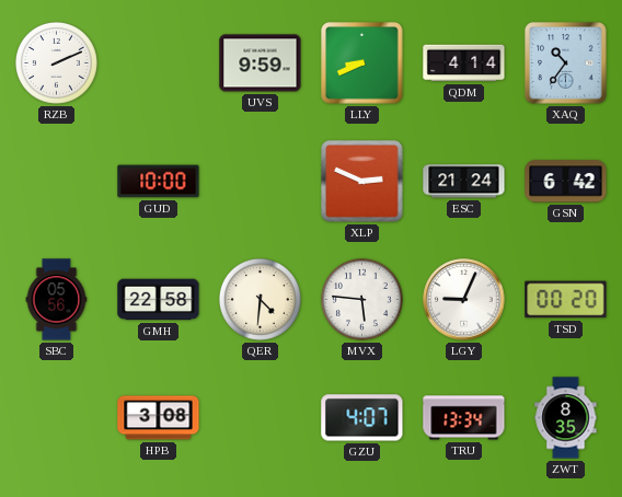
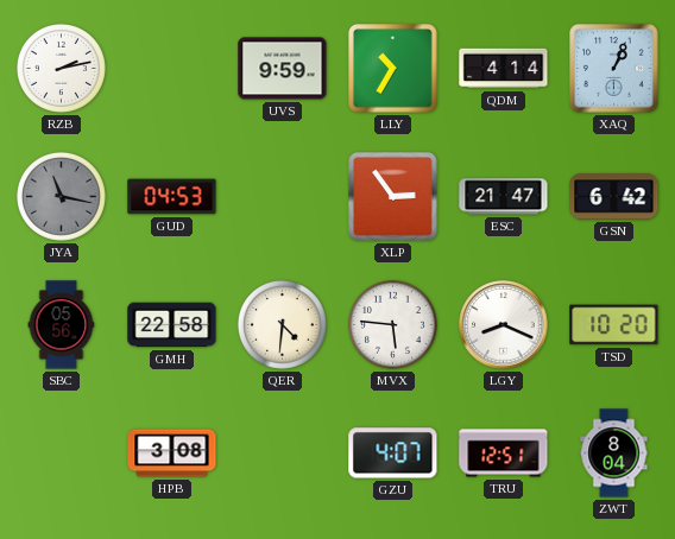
RZB: 2:11 -> 2:13 (61, 68)
LLY: 8:41 -> 10:35 (393, 69)
XAQ: 10:36 -> 1:04 (614, 69)
JYA: none -> 11:17 (61, 196)
GUD: 10:00 -> 04:53 (172, 197)
XLP: 2:49 -> 2:54 (393, 197)
ESC: 21:24 -> 21:47 (504, 197)
LGY: 9:04 -> 8:19 (504, 325)
TSD: 00:20 -> 10:20 (614, 325)
TRU: 13:34 -> 12:51 (504, 454)
ZWT: 8:35 -> 8:04 (614, 454)
